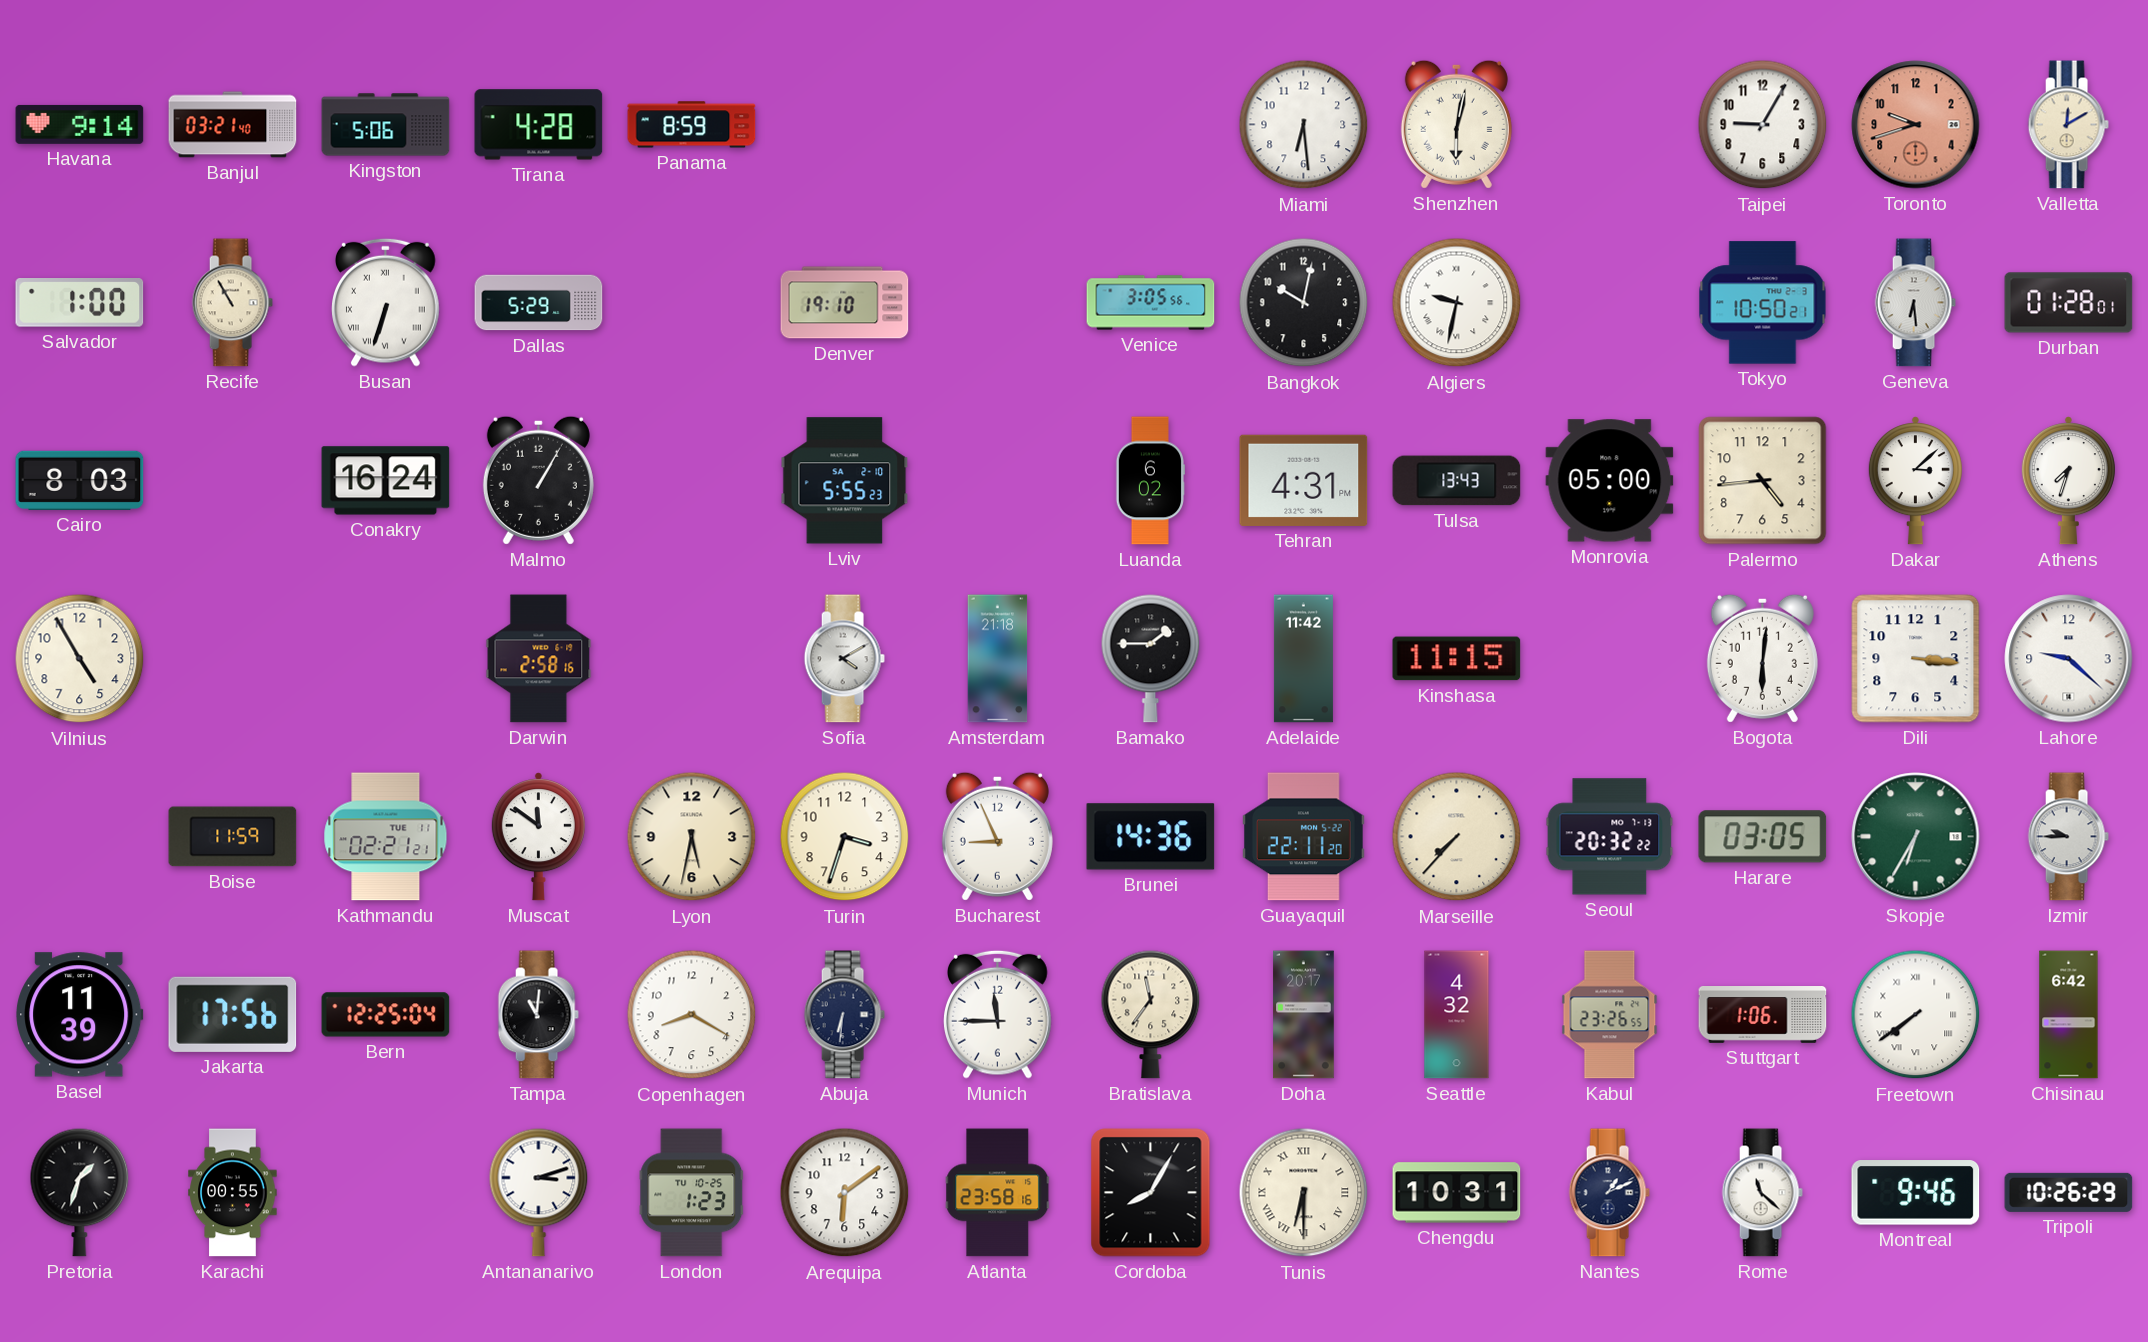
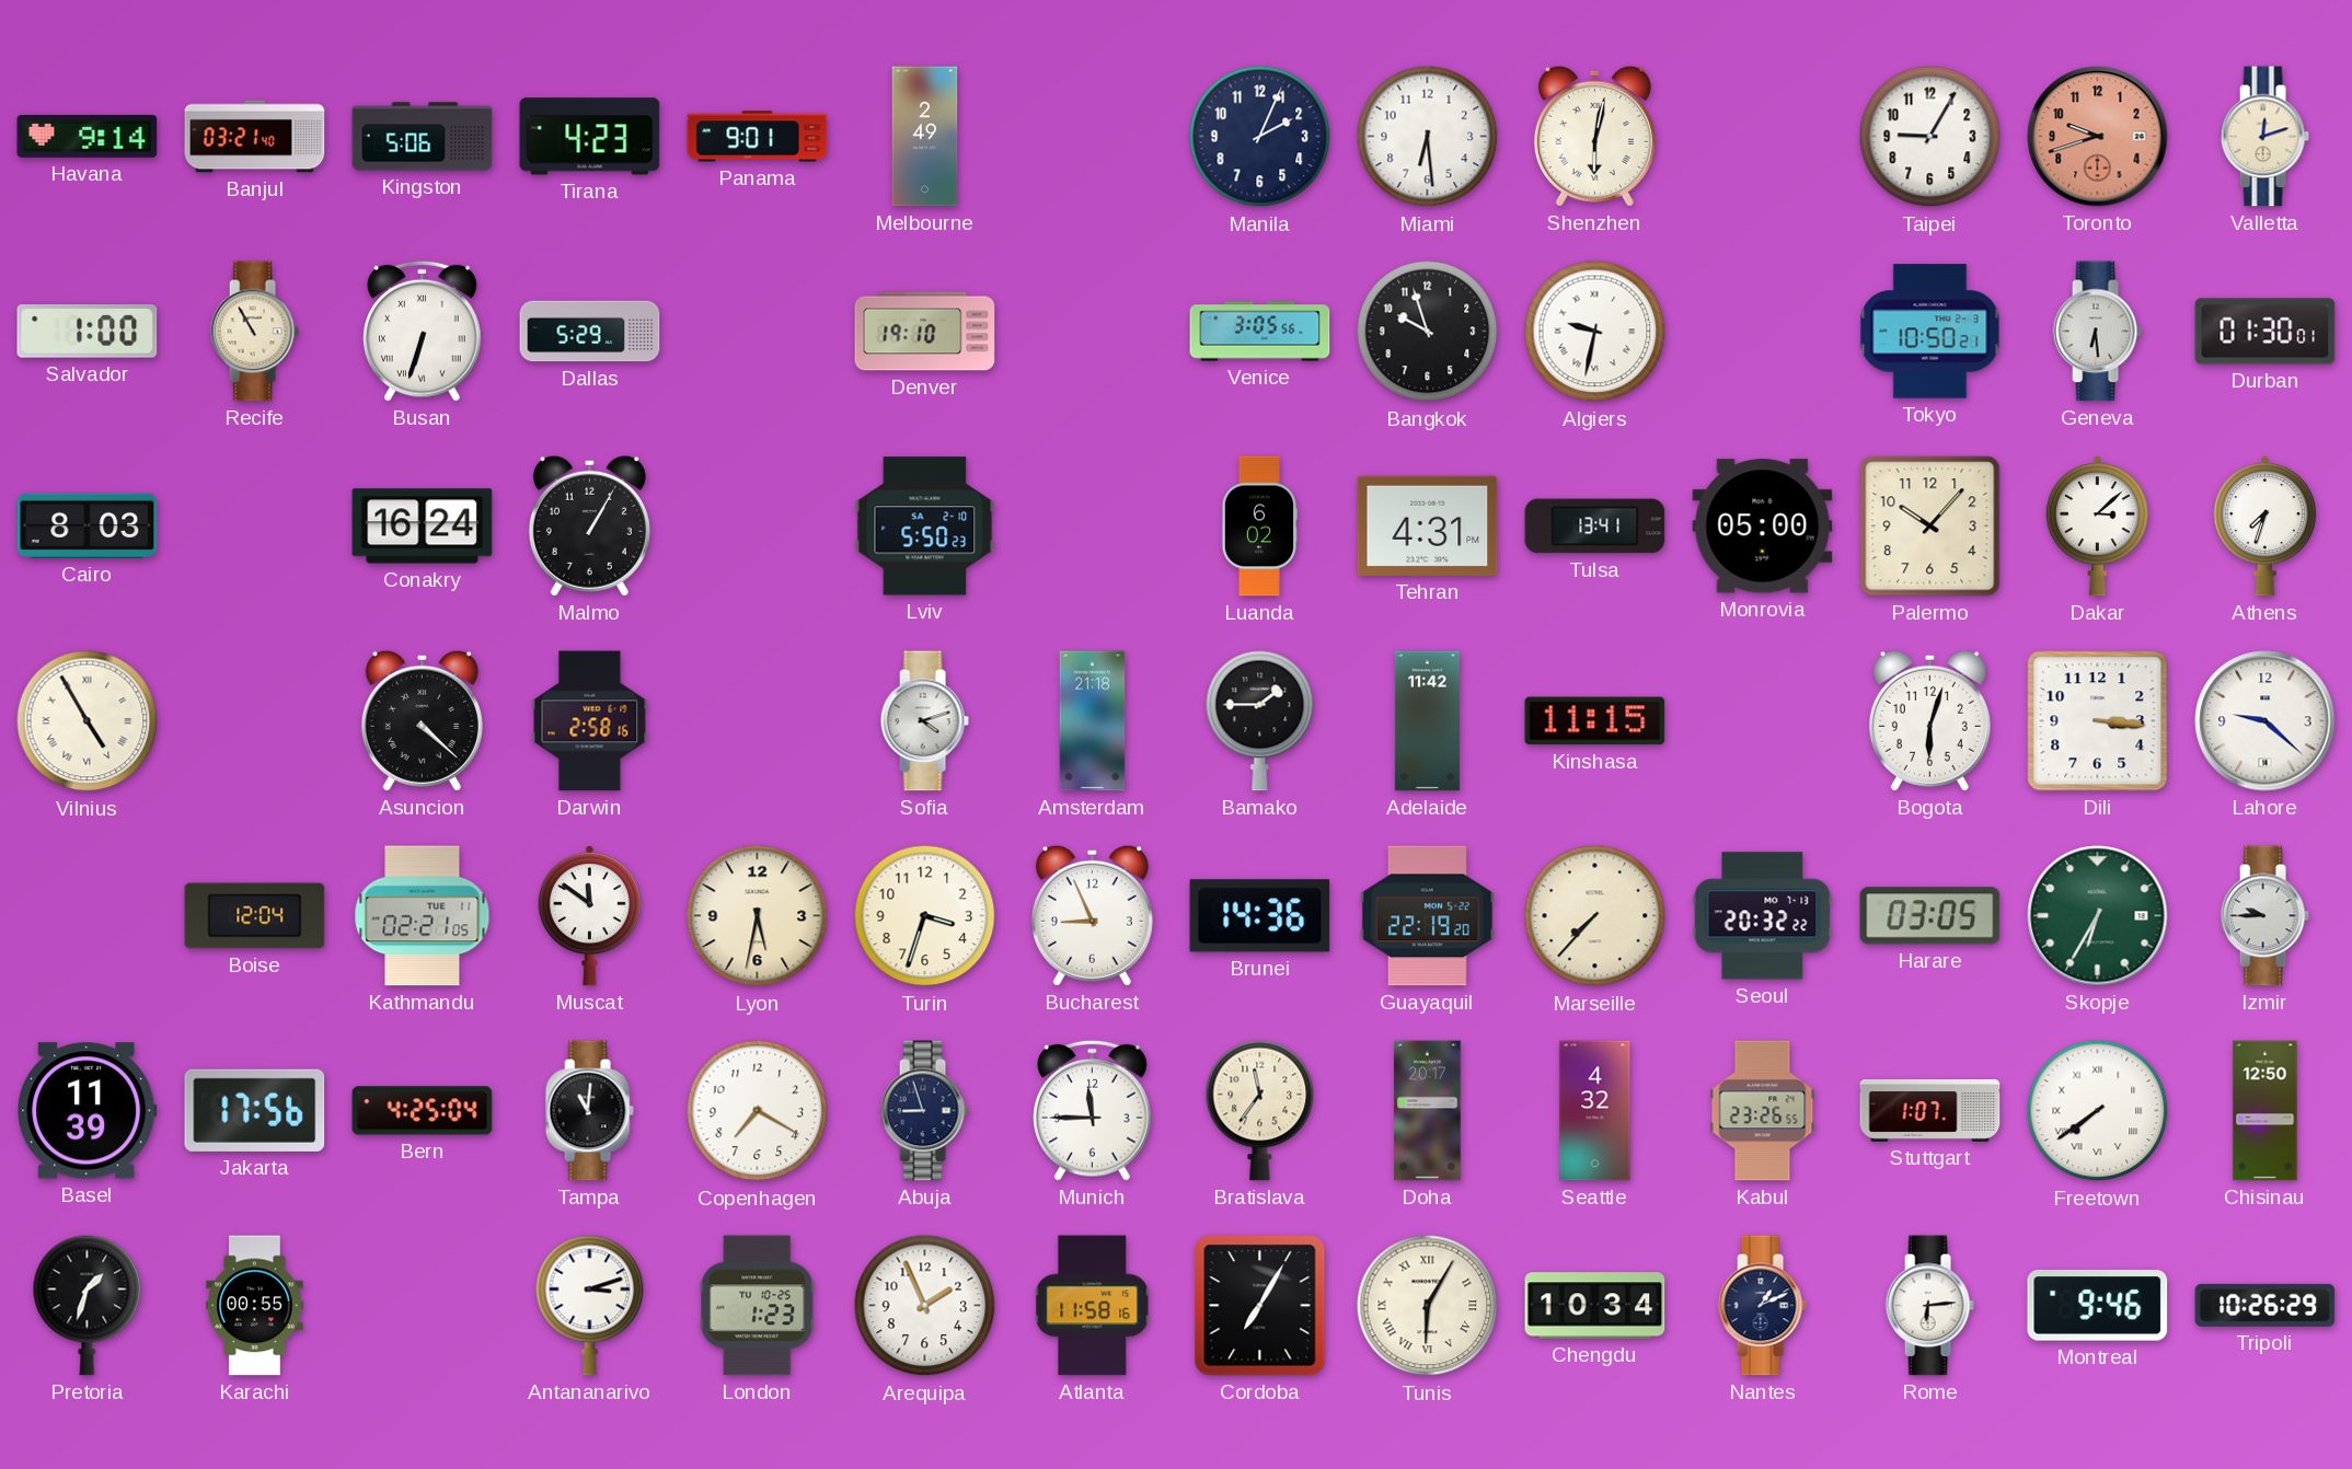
Tirana: 4:28 -> 4:23 (590, 137)
Panama: 8:59 -> 9:01 (758, 137)
Melbourne: none -> 2:49 (925, 137)
Manila: none -> 2:04 (1260, 137)
Valletta: 12:10 -> 12:12 (2264, 137)
Bangkok: 10:02 -> 9:57 (1428, 332)
Durban: 01:28 -> 01:30 (2265, 332)
Lviv: 5:55 -> 5:50 (925, 527)
Tulsa: 13:43 -> 13:41 (1595, 527)
Palermo: 4:44 -> 10:07 (1930, 527)
Vilnius numerals: Arabic -> Roman (88, 721)
Asuncion: none -> 4:22 (422, 720)
Sofia: 4:10 -> 4:12 (924, 721)
Bogota: 6:01 -> 6:03 (1929, 720)
Boise: 11:59 -> 12:04 (255, 916)
Kathmandu: 02:21:21 -> 02:21:05 (423, 916)
Guayaquil: 22:11 -> 22:19 (1427, 916)
Bern: 12:25 -> 4:25 (423, 1111)
Copenhagen: 8:20 -> 7:20 (758, 1111)
Abuja: 6:31 -> 8:57 (924, 1111)
Stuttgart: 1:06 -> 1:07 (1930, 1111)
Chisinau: 6:42 -> 12:50 (2265, 1111)
Arequipa: 6:09 -> 1:56 (925, 1306)
Atlanta: 23:58 -> 11:58 (1093, 1306)
Cordoba: 8:05 -> 7:05 (1260, 1306)
Tunis: 6:30 -> 6:05 (1428, 1306)
Chengdu: 10:31 -> 10:34 (1595, 1306)
Rome: 11:22 -> 6:14 (1929, 1306)
